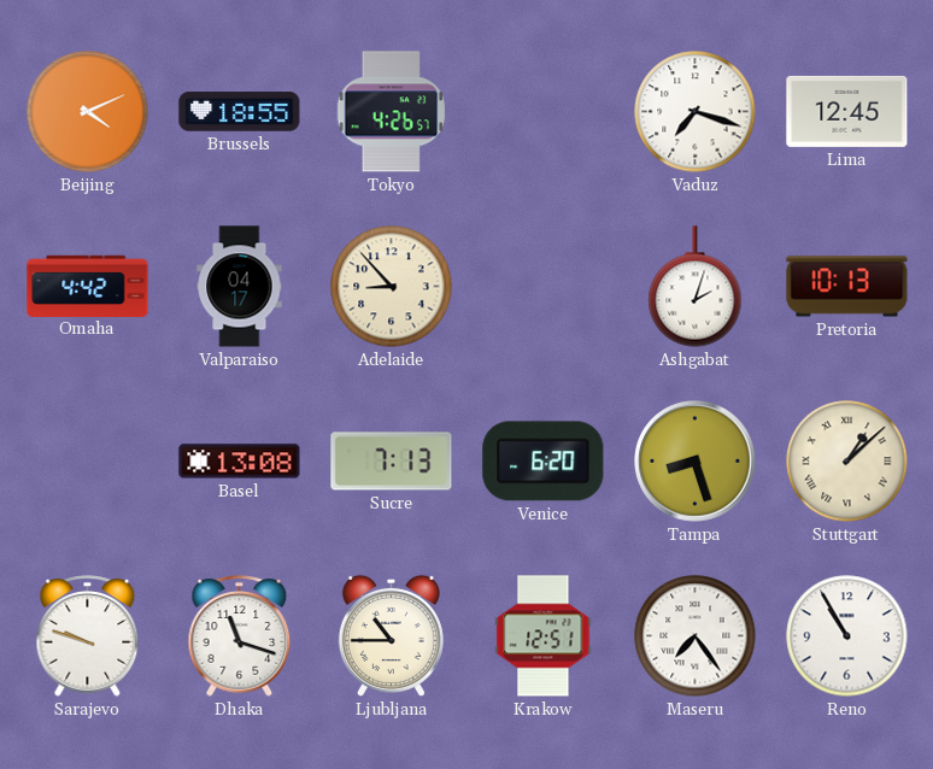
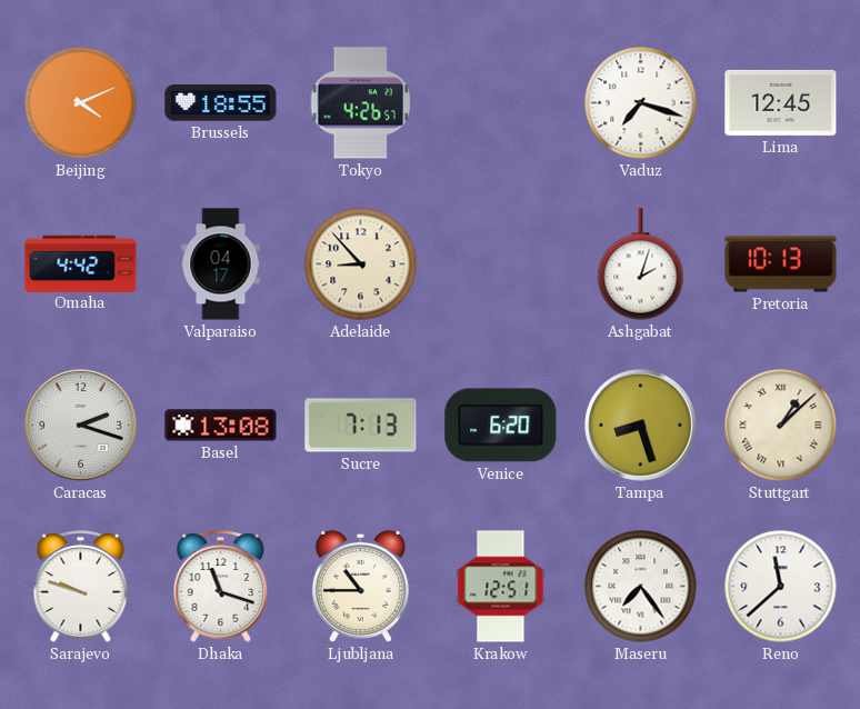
Caracas: none -> 2:18 (81, 426)
Reno: 10:55 -> 11:38 (781, 587)
